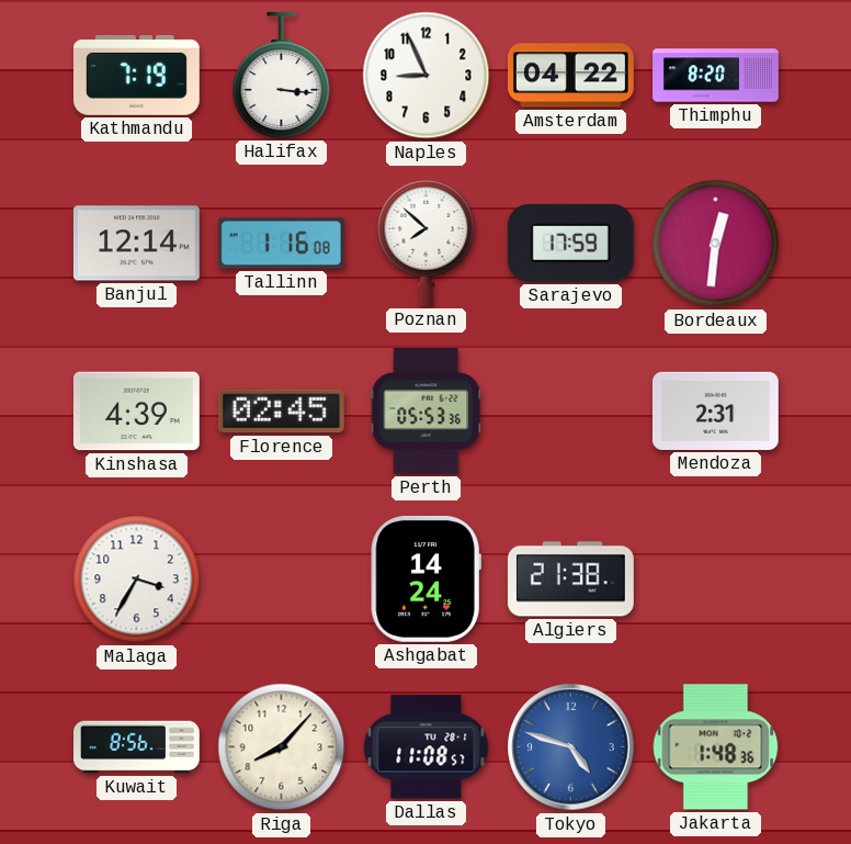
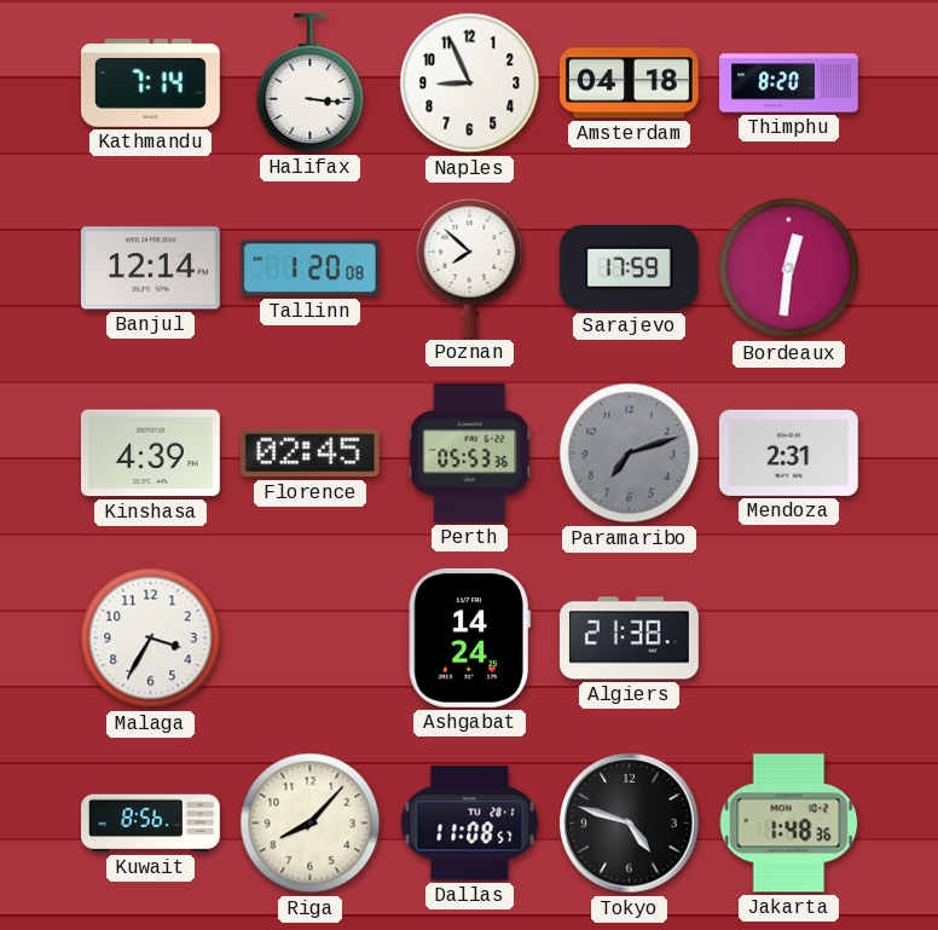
Kathmandu: 7:19 -> 7:14 (151, 82)
Amsterdam: 04:22 -> 04:18 (630, 83)
Tallinn: 1:16 -> 1:20 (309, 268)
Paramaribo: none -> 7:12 (630, 454)
Tokyo dial: blue -> black (630, 824)
